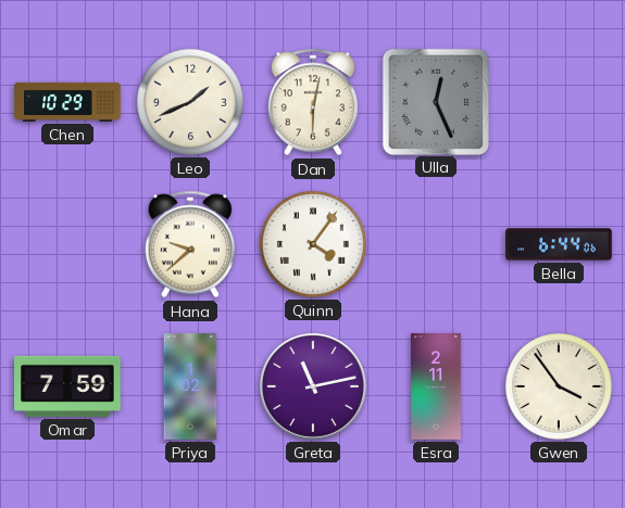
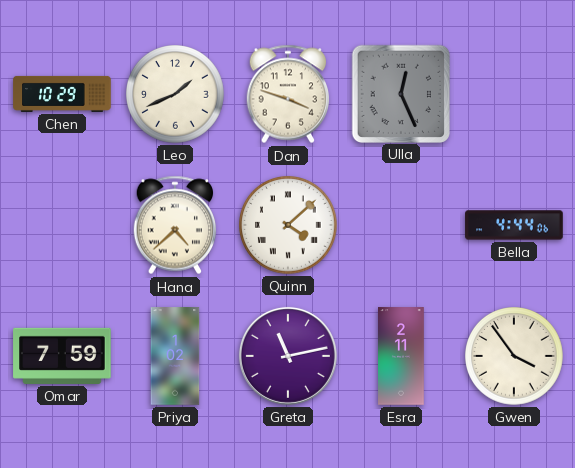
Dan: 6:02 -> 3:48 (288, 94)
Hana: 9:38 -> 4:38 (175, 225)
Quinn: 4:06 -> 4:08 (289, 226)
Bella: 6:44 -> 4:44 (514, 225)
